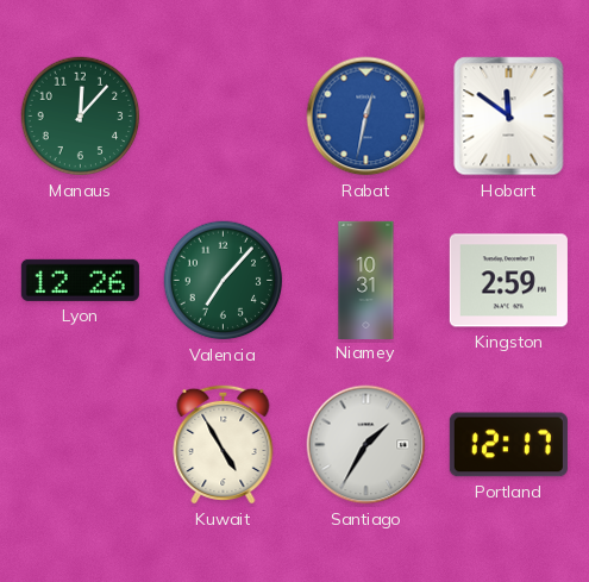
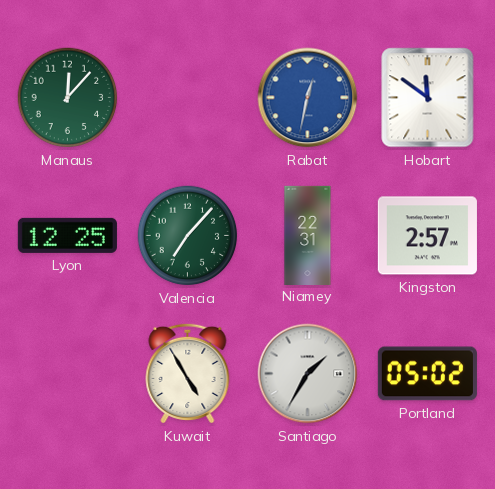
Lyon: 12:26 -> 12:25 (67, 235)
Niamey: 10:31 -> 22:31 (308, 235)
Kingston: 2:59 -> 2:57 (427, 236)
Portland: 12:17 -> 05:02 (427, 374)
